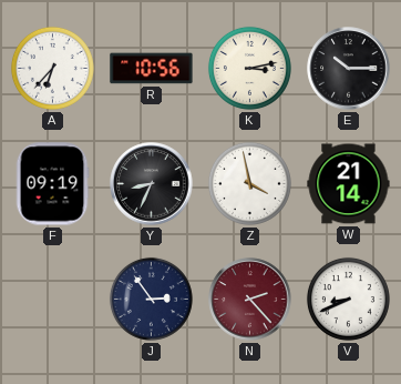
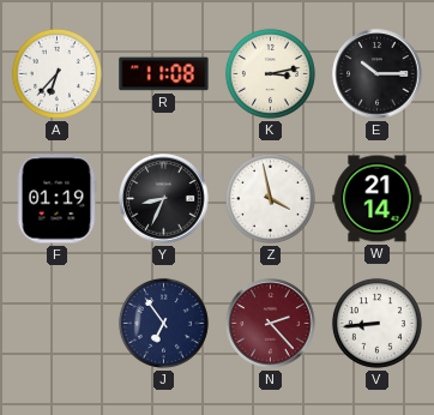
R: 10:56 -> 11:08 (164, 74)
F: 09:19 -> 01:19 (56, 199)
J: 2:54 -> 6:54 (163, 323)
V: 8:41 -> 8:44 (376, 323)
